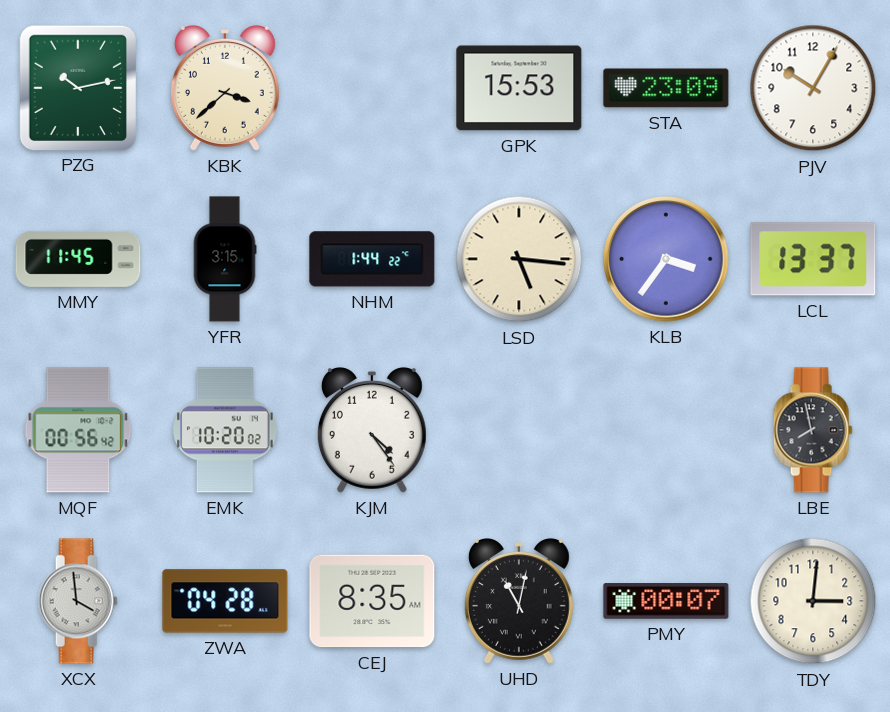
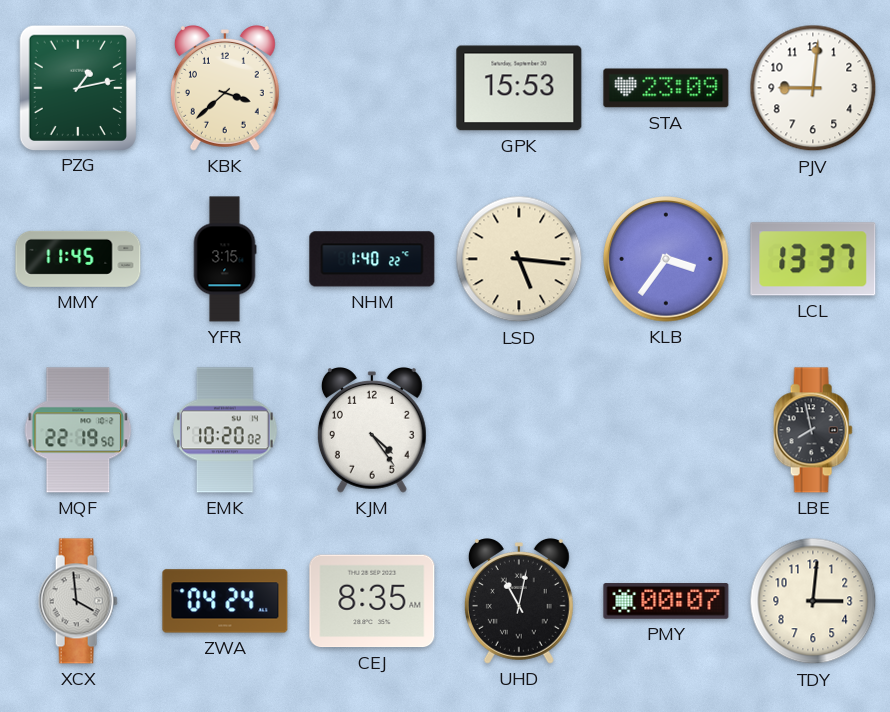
PZG: 10:13 -> 1:13 (77, 87)
PJV: 10:05 -> 9:01 (813, 88)
NHM: 1:44 -> 1:40 (372, 259)
MQF: 00:56 -> 22:19 (78, 430)
ZWA: 04:28 -> 04:24 (225, 601)
